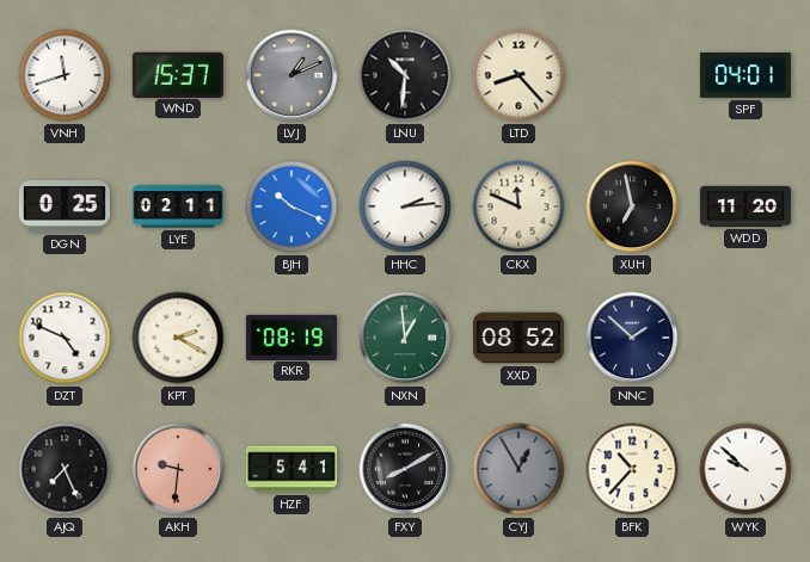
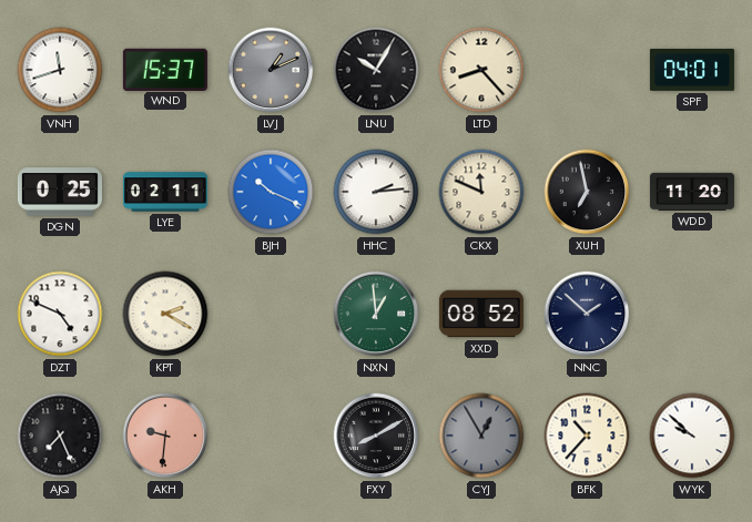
LNU: 10:31 -> 10:05 (376, 70)
RKR: 08:19 -> none (292, 336)
HZF: 5:41 -> none (292, 469)
